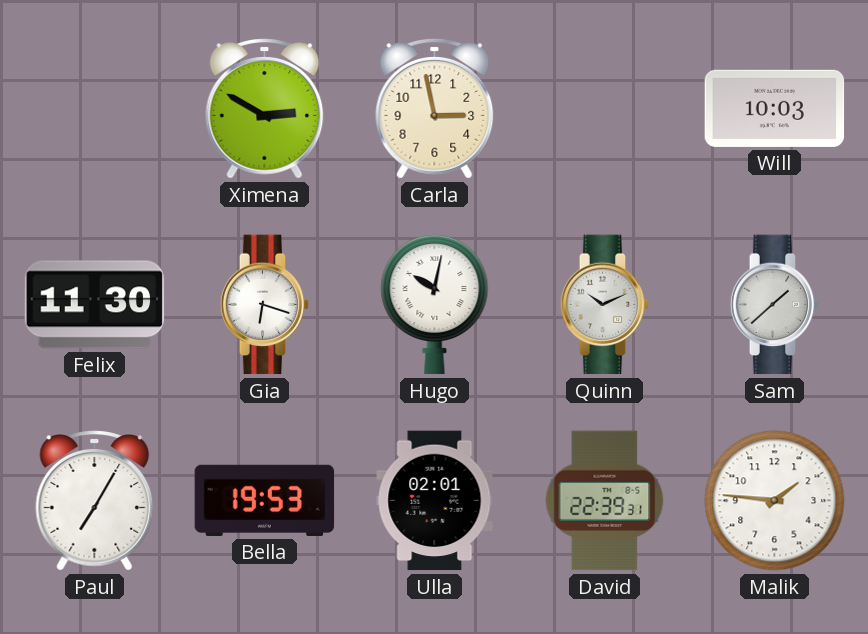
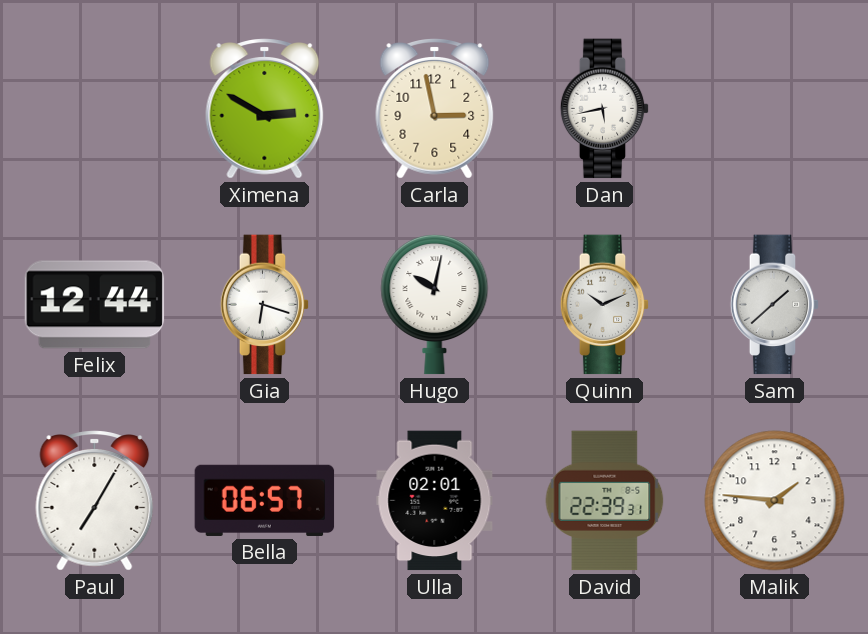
Dan: none -> 5:43 (605, 109)
Will: 10:03 -> none (775, 108)
Felix: 11:30 -> 12:44 (95, 305)
Bella: 19:53 -> 06:57 (265, 500)
